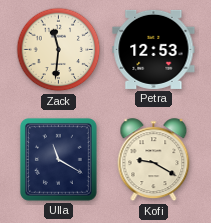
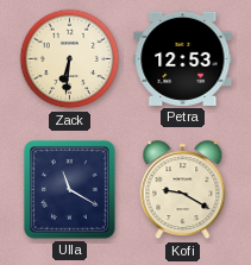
Zack: 11:31 -> 6:31 (70, 59)
